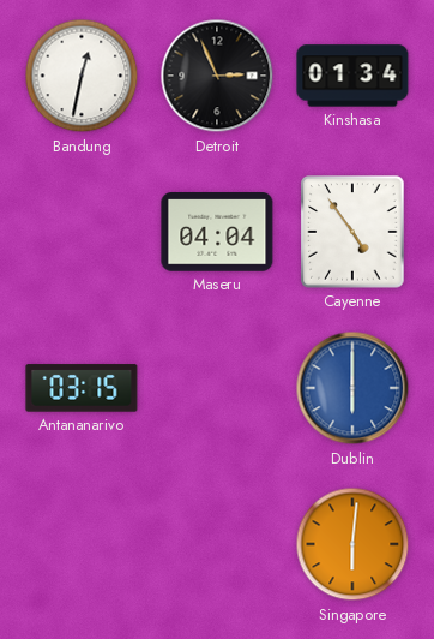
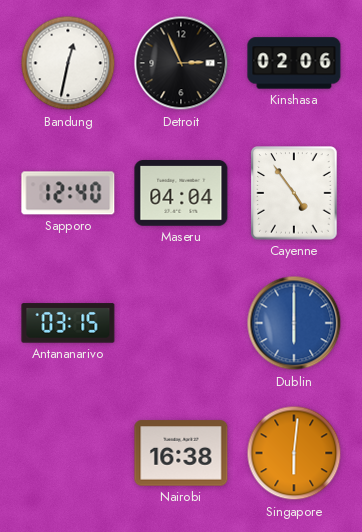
Kinshasa: 01:34 -> 02:06 (294, 63)
Sapporo: none -> 12:40 (68, 193)
Nairobi: none -> 16:38 (181, 453)
